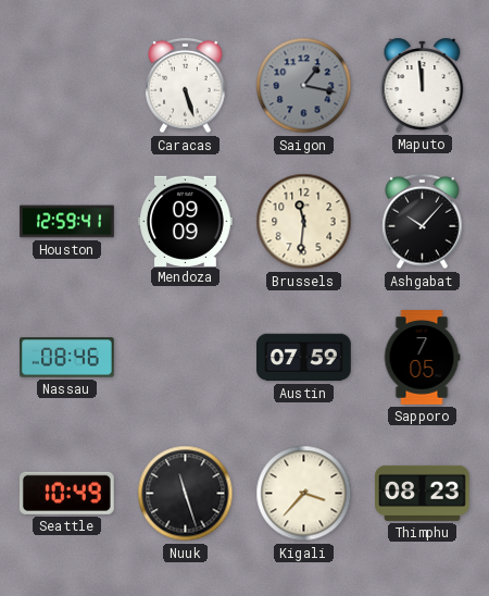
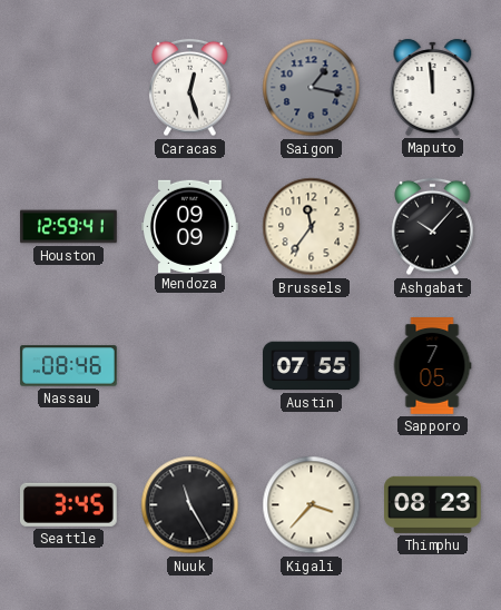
Caracas: 5:27 -> 12:27 (190, 88)
Brussels: 11:31 -> 11:36 (312, 227)
Austin: 07:59 -> 07:55 (312, 366)
Seattle: 10:49 -> 3:45 (68, 504)
Nuuk: 11:27 -> 11:25 (190, 505)
